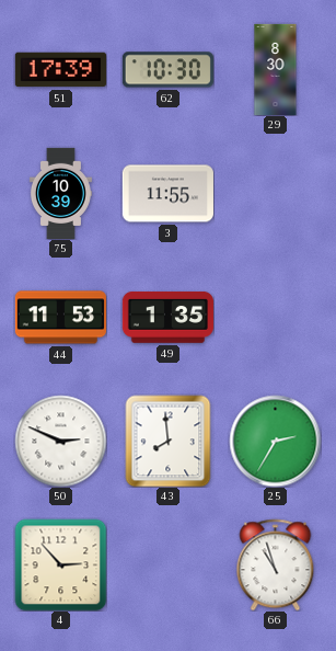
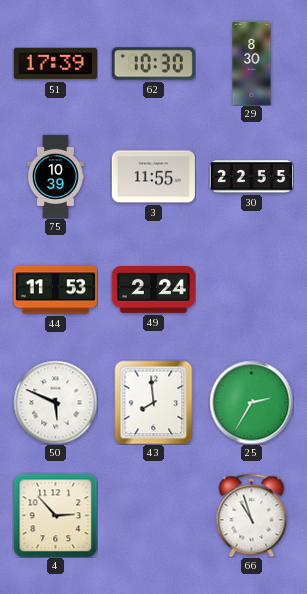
30: none -> 22:55 (251, 177)
49: 1:35 -> 2:24 (153, 290)
50: 2:49 -> 5:49 (55, 402)
